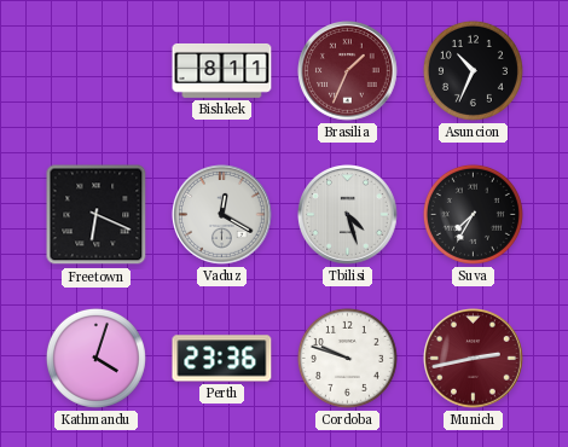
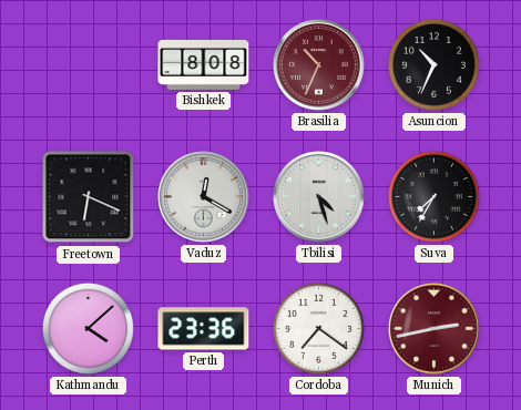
Bishkek: 8:11 -> 8:08 (204, 64)
Brasilia: 1:34 -> 10:34 (319, 65)
Kathmandu: 4:03 -> 4:08 (88, 328)
Cordoba: 9:48 -> 7:21 (318, 328)
